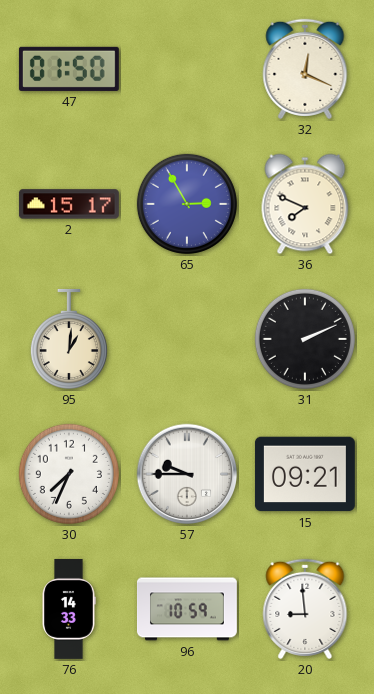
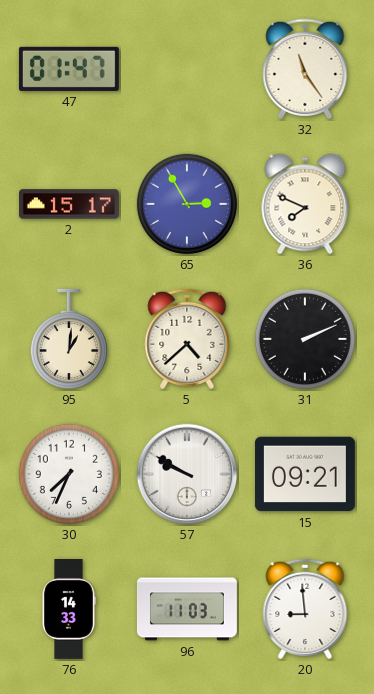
47: 01:50 -> 01:47 (69, 69)
32: 12:19 -> 11:24 (305, 69)
5: none -> 4:38 (187, 339)
57: 9:45 -> 9:50 (187, 474)
96: 10:59 -> 11:03 (187, 609)
